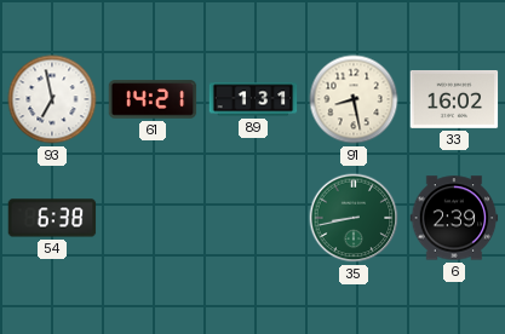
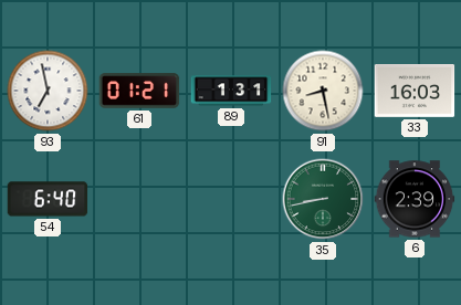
61: 14:21 -> 01:21 (139, 91)
33: 16:02 -> 16:03 (415, 92)
54: 6:38 -> 6:40 (48, 199)
